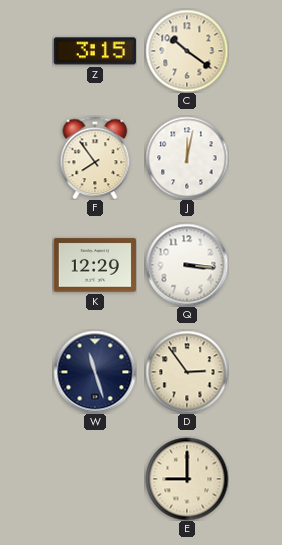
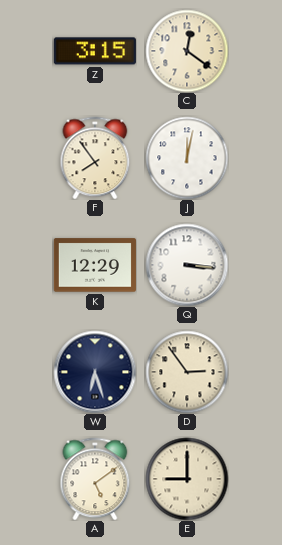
C: 10:21 -> 12:21 (187, 51)
W: 11:27 -> 6:27 (95, 372)
A: none -> 5:09 (95, 479)
